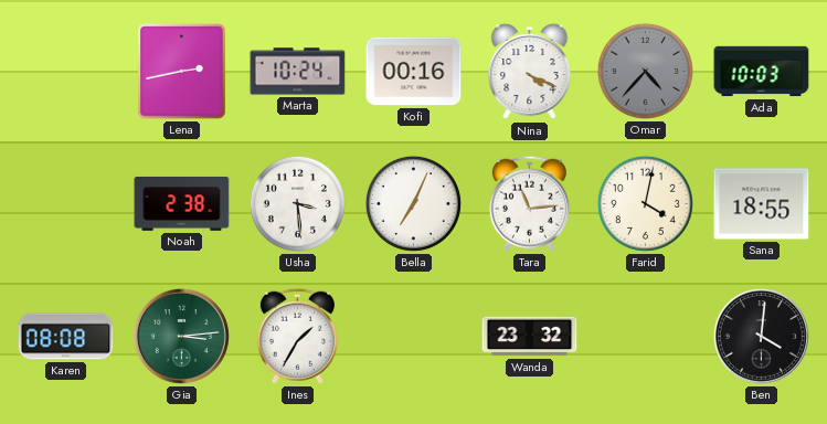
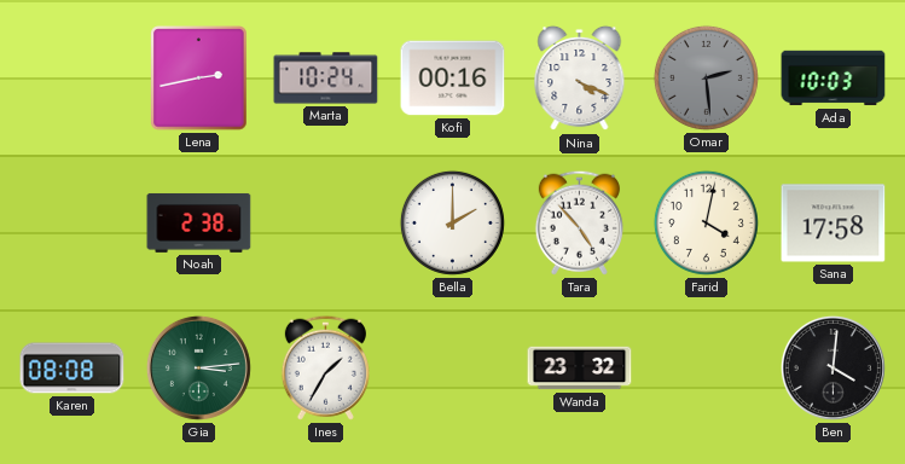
Omar: 4:37 -> 2:29 (706, 77)
Usha: 3:29 -> none (297, 203)
Bella: 7:04 -> 2:00 (452, 222)
Tara: 11:14 -> 4:53 (579, 222)
Sana: 18:55 -> 17:58 (834, 224)
